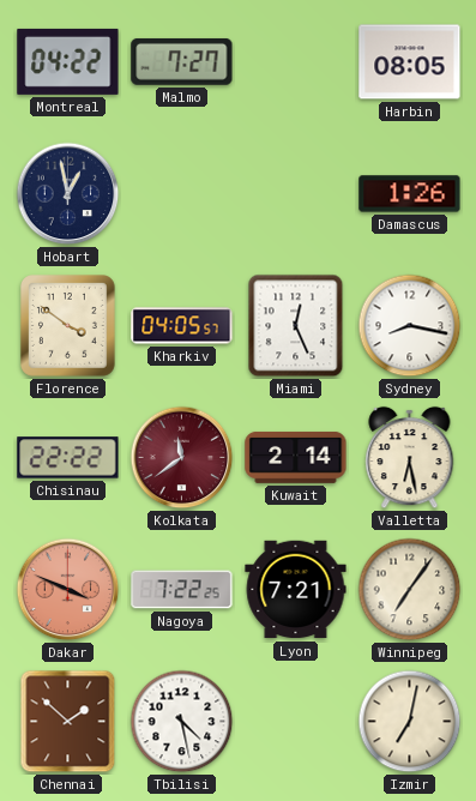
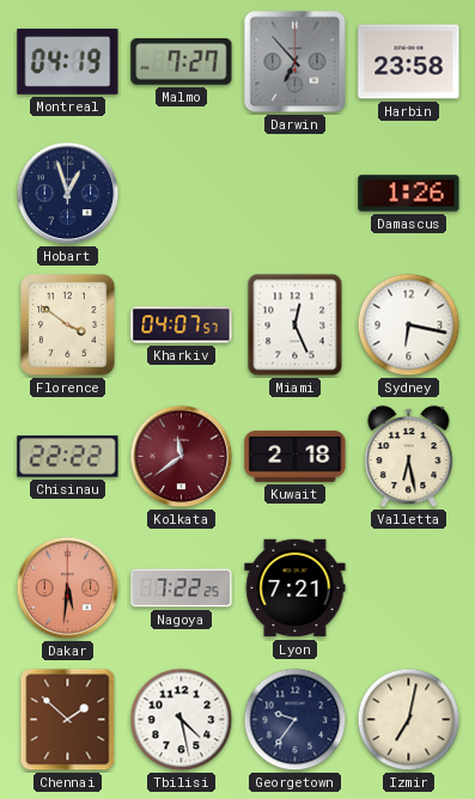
Montreal: 04:22 -> 04:19 (68, 61)
Darwin: none -> 6:53 (296, 62)
Harbin: 08:05 -> 23:58 (409, 62)
Hobart: 12:58 -> 12:57 (68, 194)
Kharkiv: 04:05 -> 04:07 (182, 325)
Sydney: 8:17 -> 6:17 (409, 325)
Kuwait: 2:14 -> 2:18 (296, 456)
Dakar: 3:49 -> 5:31 (68, 588)
Winnipeg: 7:06 -> none (410, 590)
Georgetown: none -> 9:36 (296, 720)
